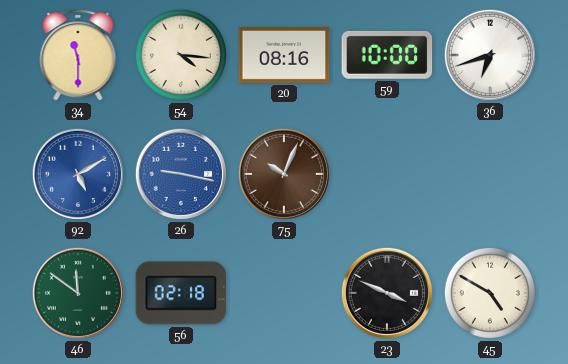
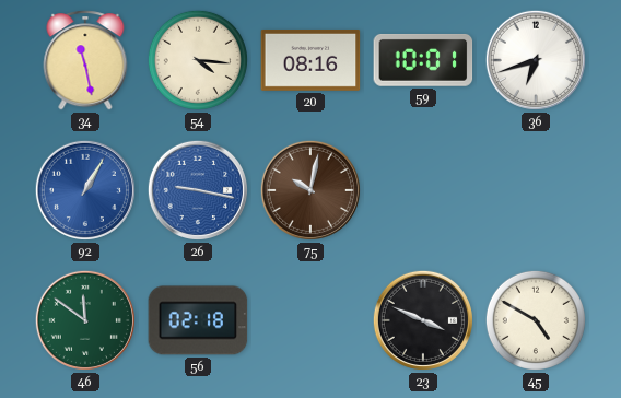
34: 11:30 -> 11:28 (85, 60)
59: 10:00 -> 10:01 (423, 60)
92: 5:10 -> 1:05 (85, 190)
75: 10:04 -> 10:02 (310, 190)
